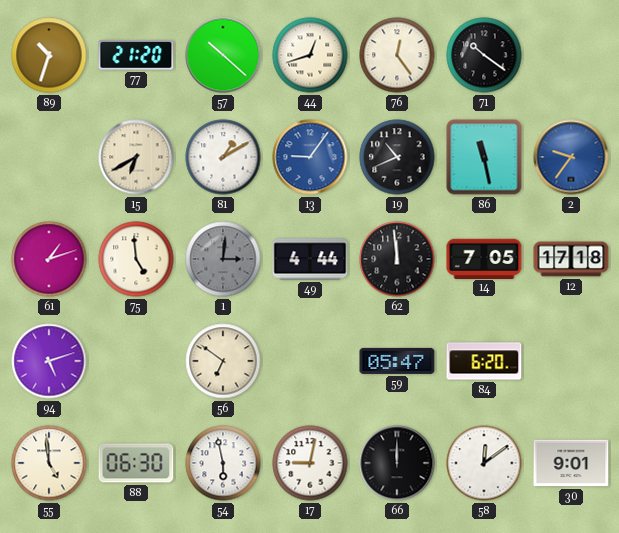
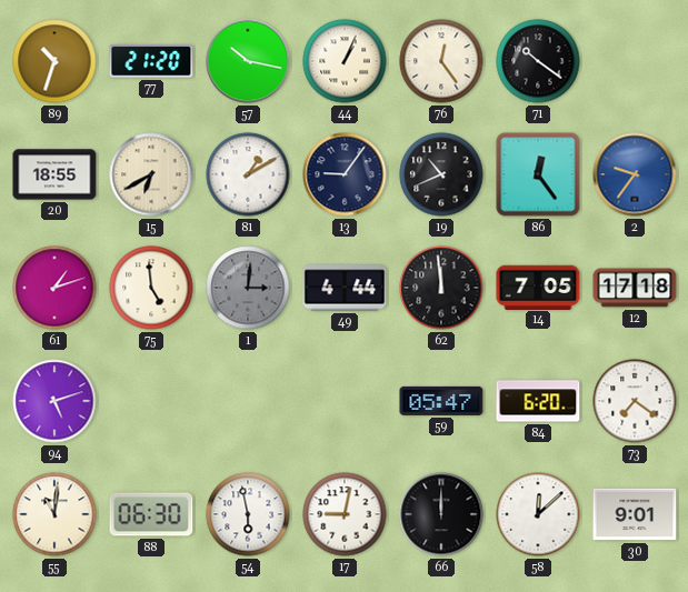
57: 10:22 -> 10:17 (248, 61)
44: 12:42 -> 1:04 (345, 61)
20: none -> 18:55 (54, 174)
13 dial: blue -> navy (345, 174)
86: 11:28 -> 12:24 (538, 174)
56: 6:51 -> none (223, 361)
73: none -> 7:21 (635, 401)
55: 4:59 -> 11:01 (54, 514)
58: 12:09 -> 12:08 (538, 514)
